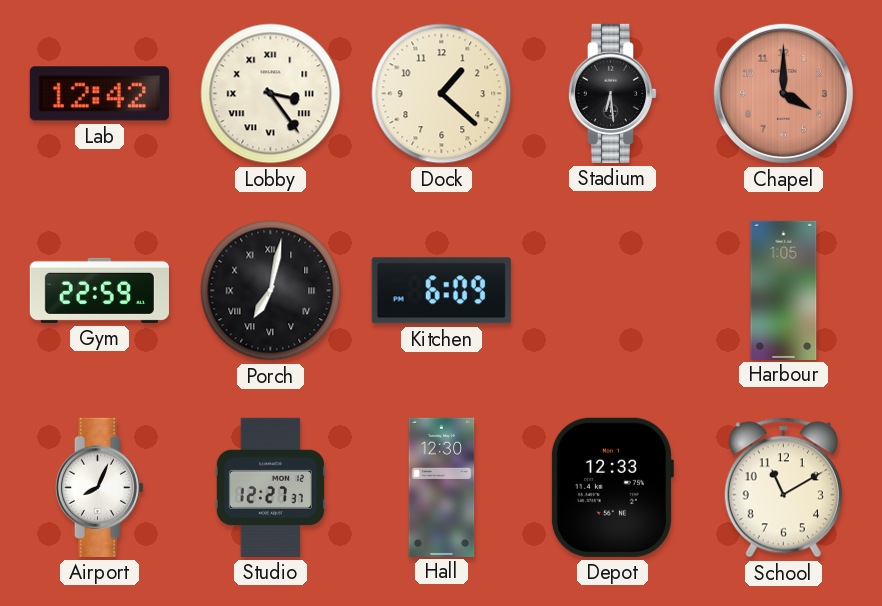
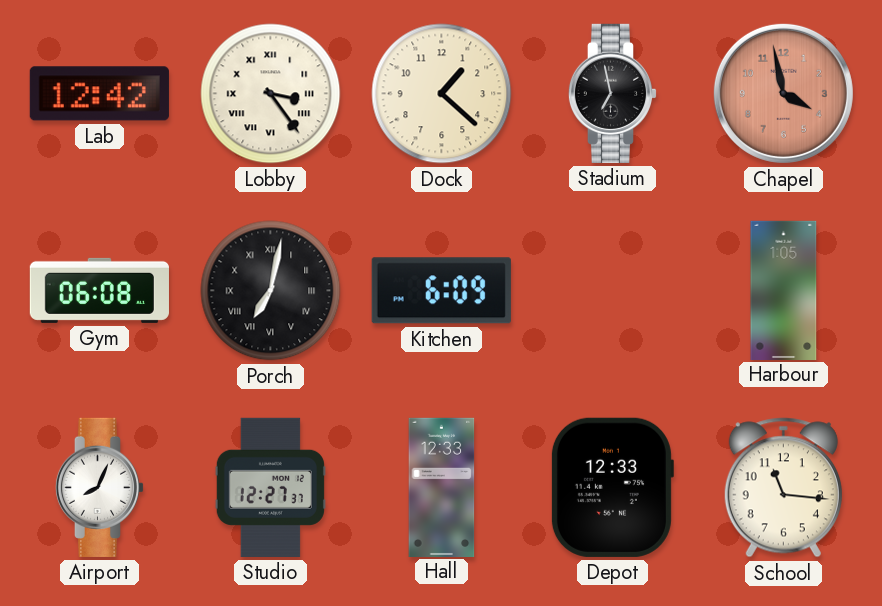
Stadium: 6:29 -> 6:58 (613, 93)
Chapel: 4:00 -> 3:58 (783, 93)
Gym: 22:59 -> 06:08 (99, 290)
Hall: 12:30 -> 12:33 (442, 487)
School: 11:10 -> 11:16 (783, 488)
